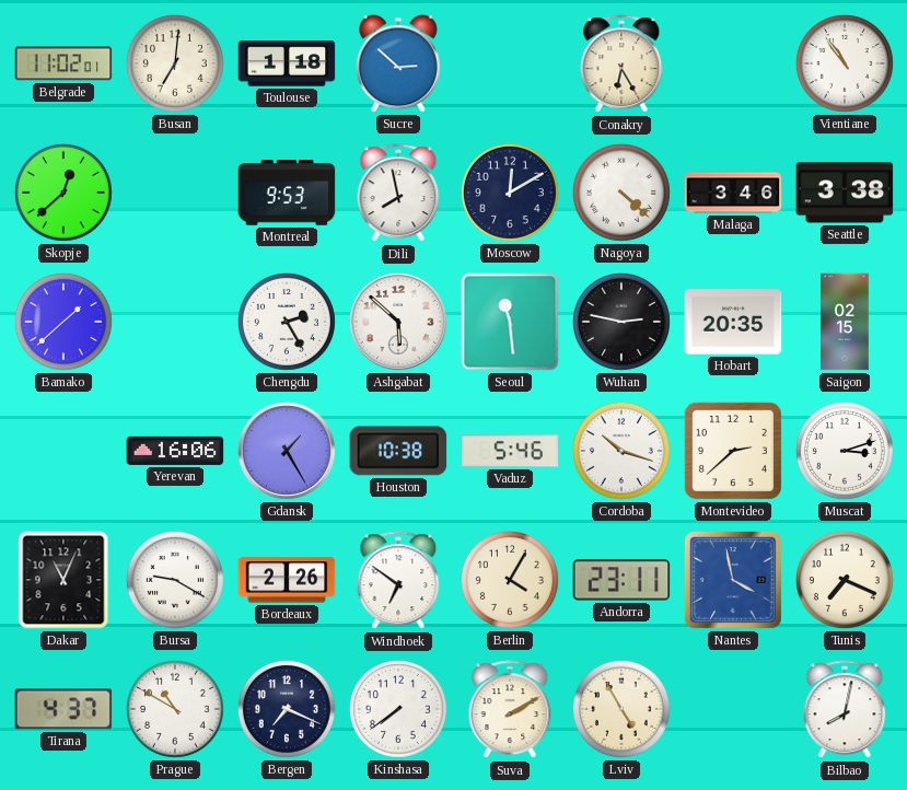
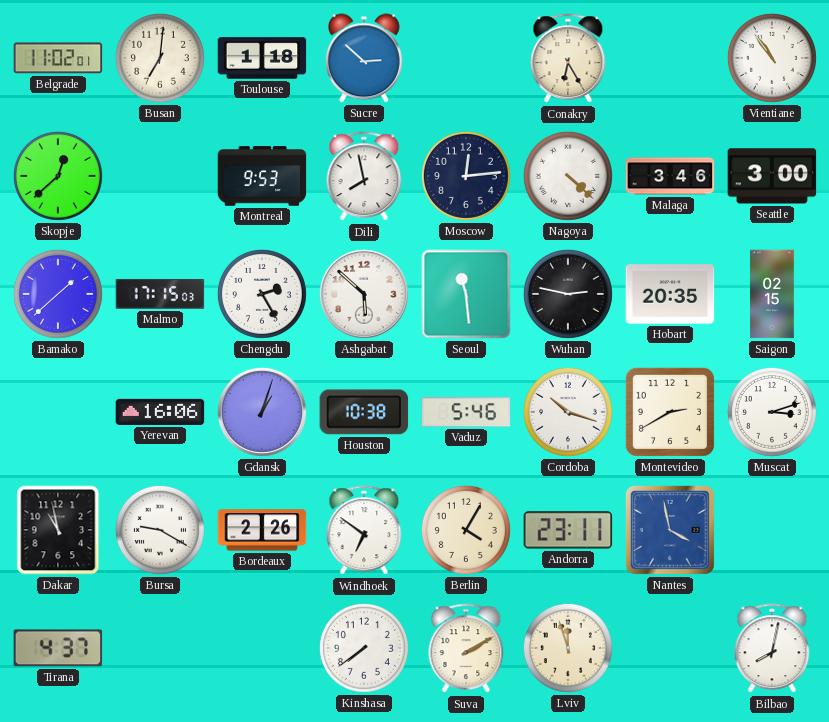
Moscow: 12:10 -> 12:14 (466, 176)
Seattle: 3:38 -> 3:00 (772, 176)
Malmo: none -> 17:15 (160, 294)
Gdansk: 1:25 -> 1:03 (262, 412)
Montevideo: 2:38 -> 2:40 (670, 412)
Dakar: 11:04 -> 10:58 (58, 530)
Tunis: 7:19 -> none (845, 580)
Prague: 10:50 -> none (175, 709)
Bergen: 7:19 -> none (287, 709)
Lviv: 4:55 -> 11:57 (568, 648)
